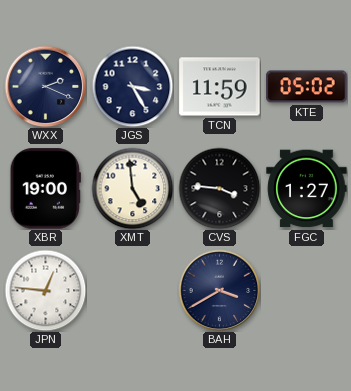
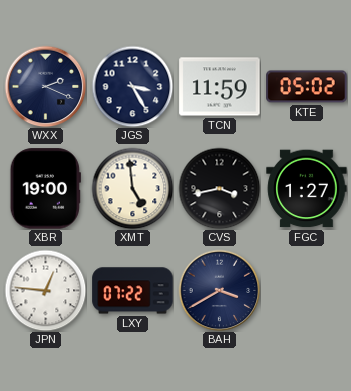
CVS: 3:46 -> 3:43 (219, 188)
LXY: none -> 07:22 (133, 291)
